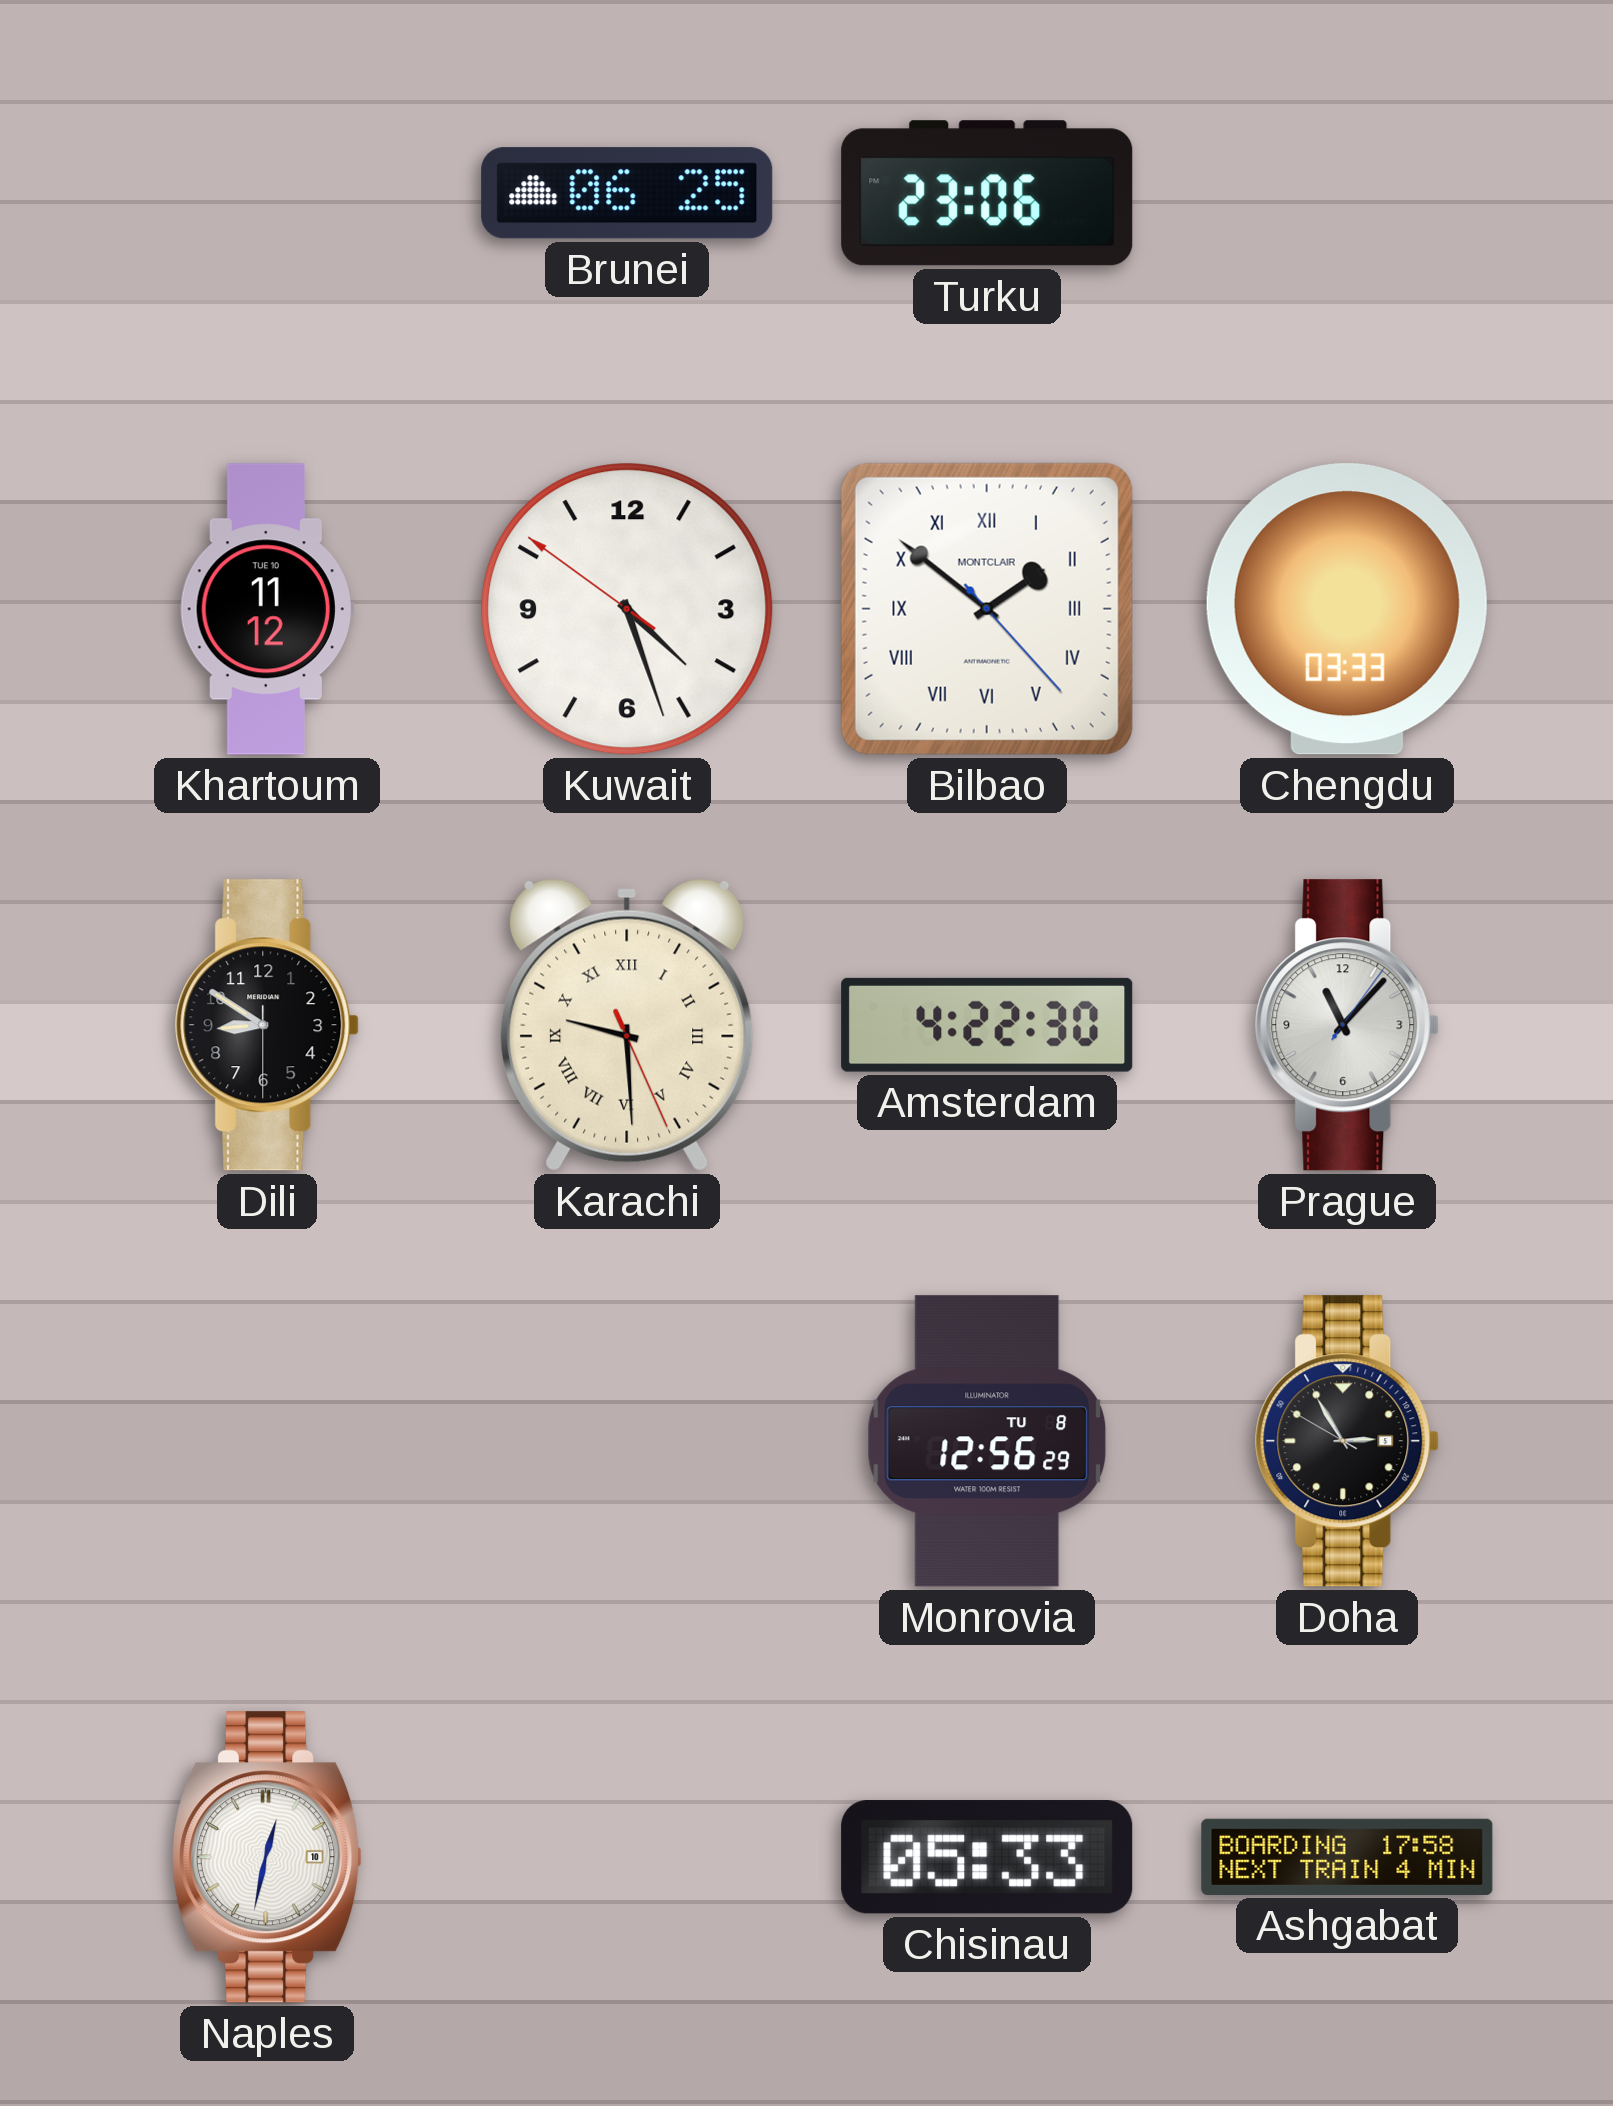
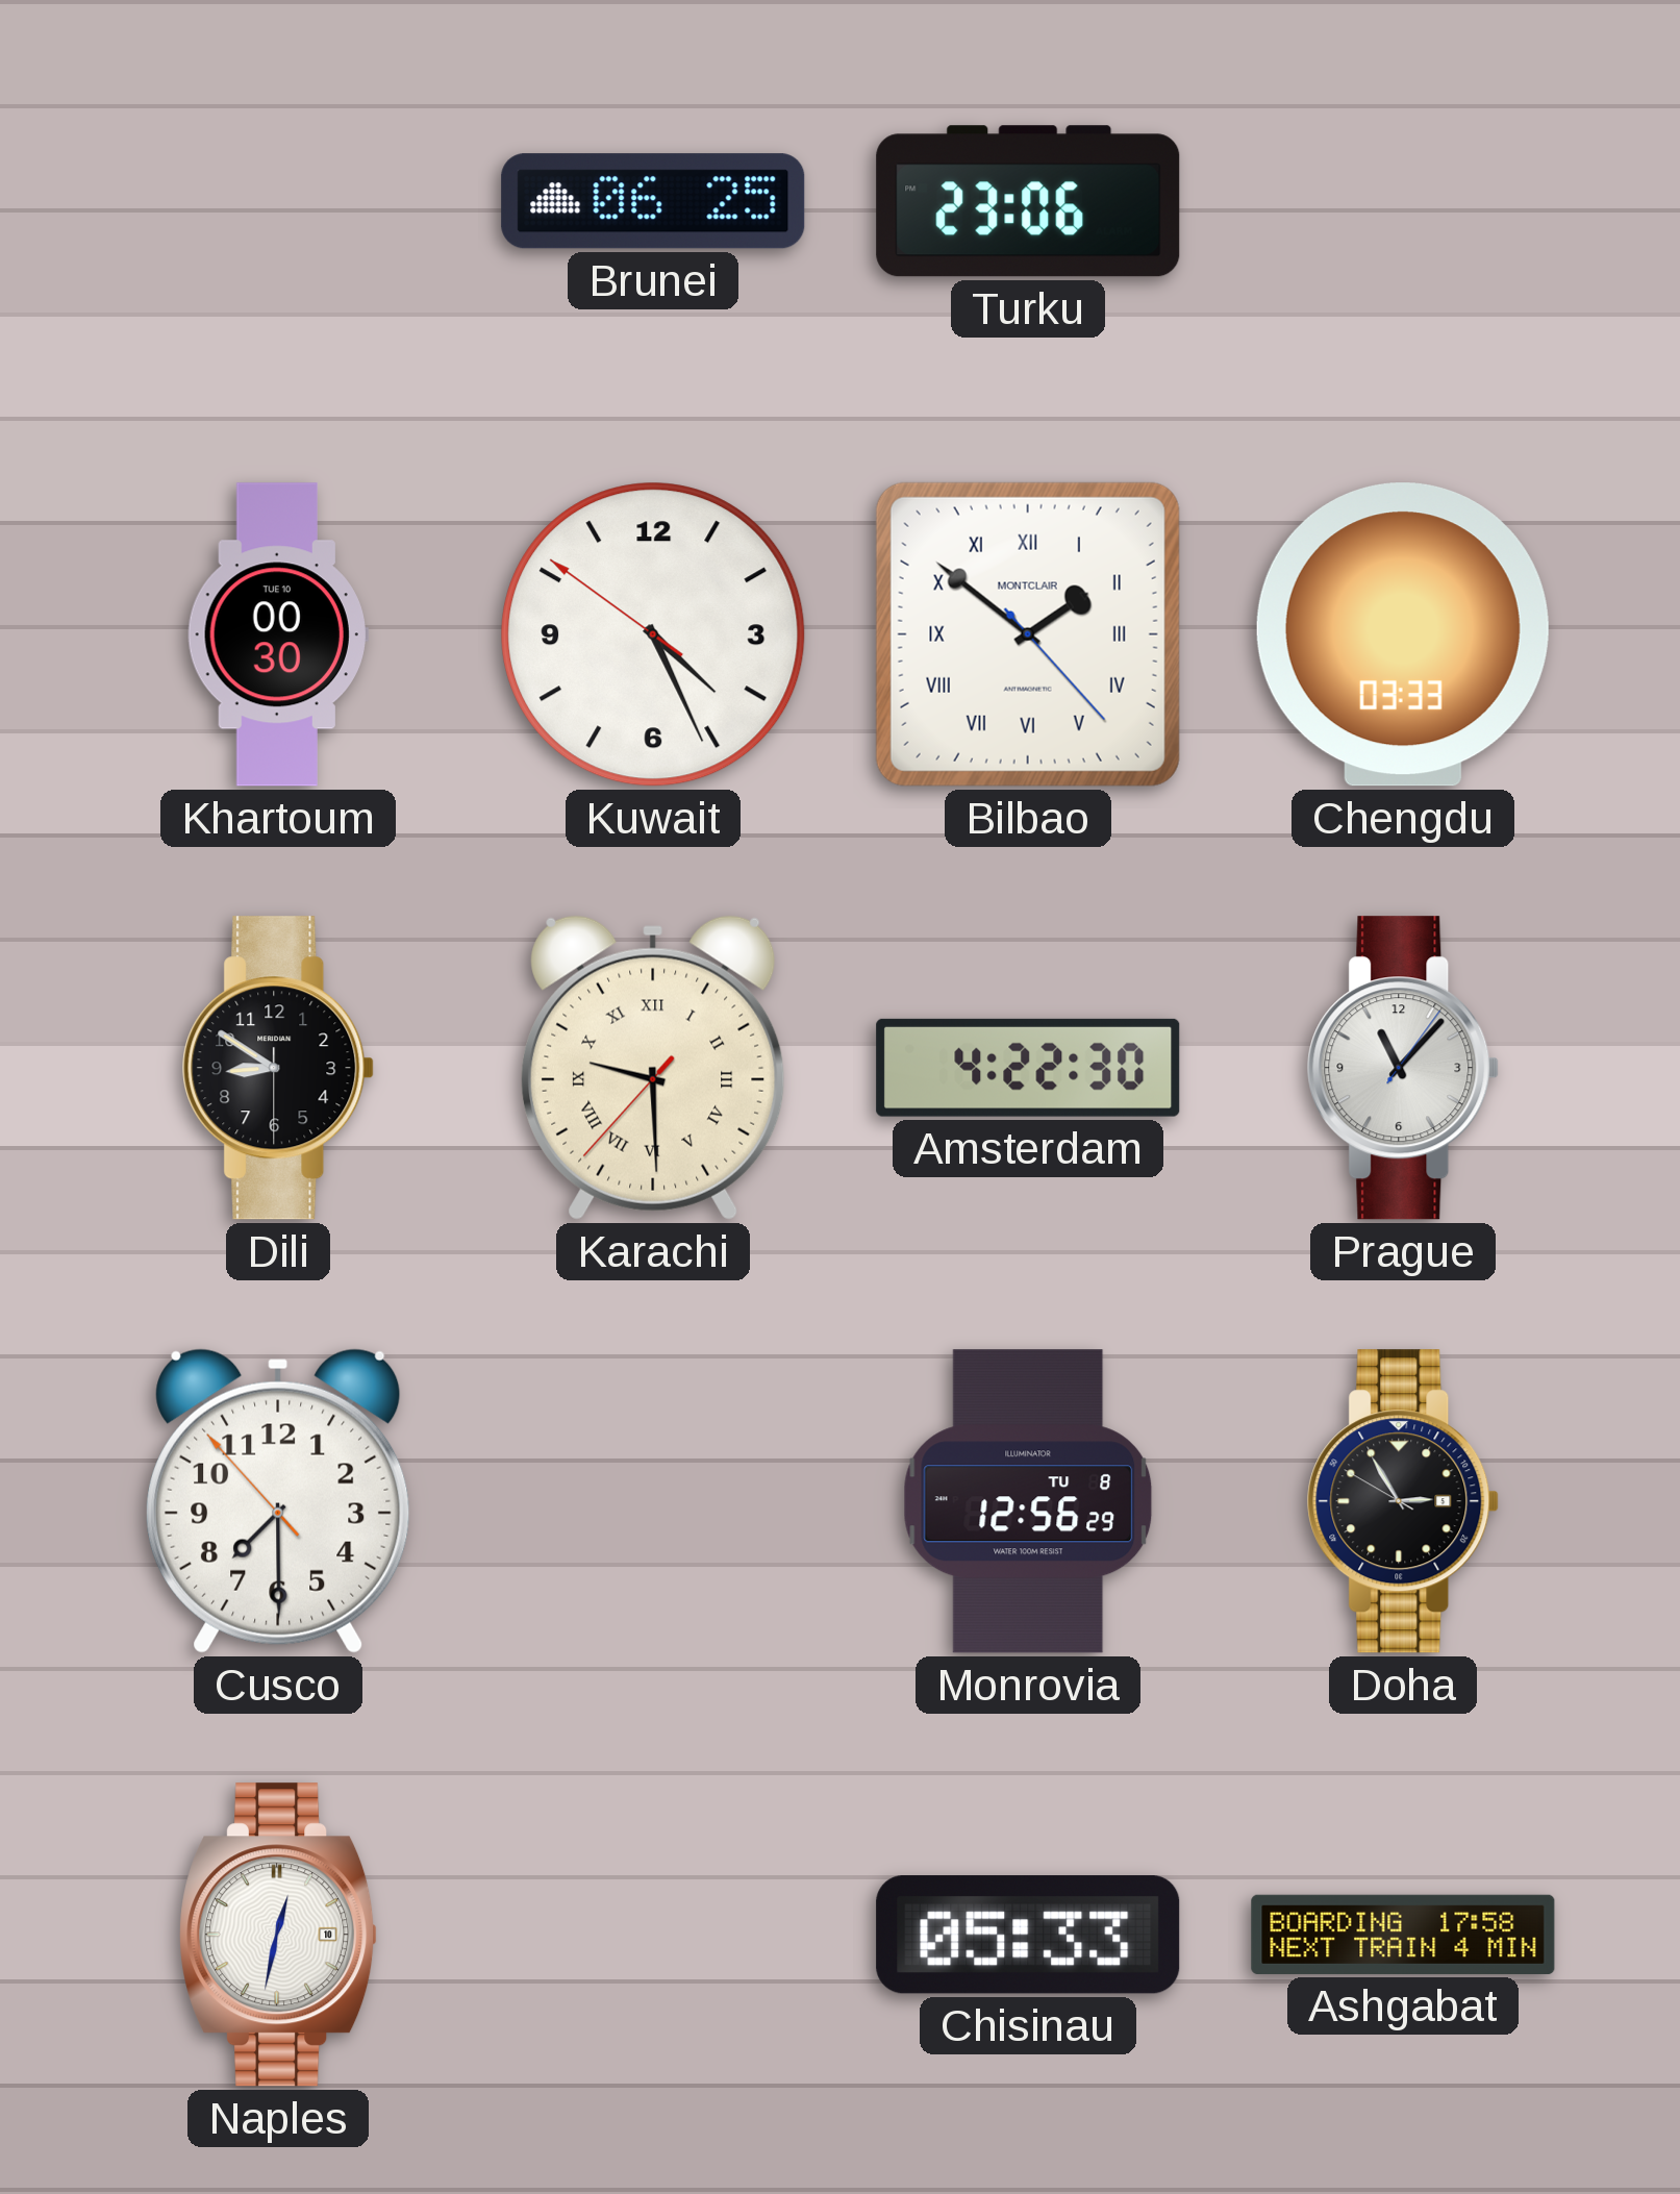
Khartoum: 11:12 -> 00:30 (278, 634)
Kuwait: 4:26 -> 4:25 (653, 634)
Karachi: 9:29:26 -> 9:29:37 (653, 1068)
Cusco: none -> 7:29 (278, 1501)
